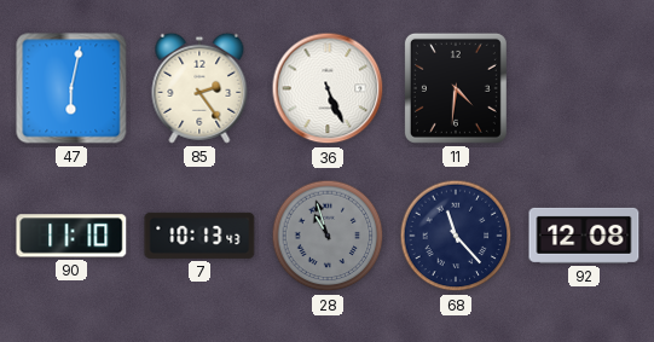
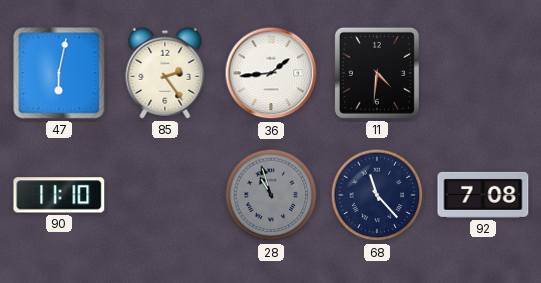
36: 5:26 -> 1:44 (271, 73)
7: 10:13 -> none (199, 236)
92: 12:08 -> 7:08 (483, 195)
